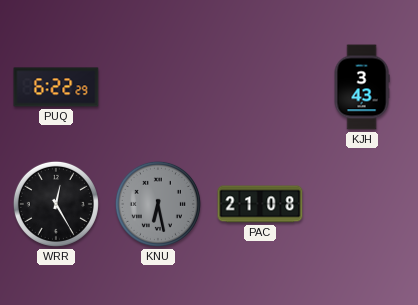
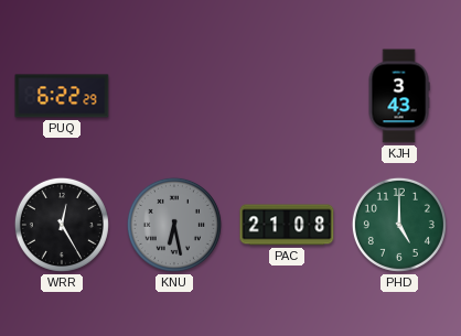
PHD: none -> 5:00 (399, 225)
